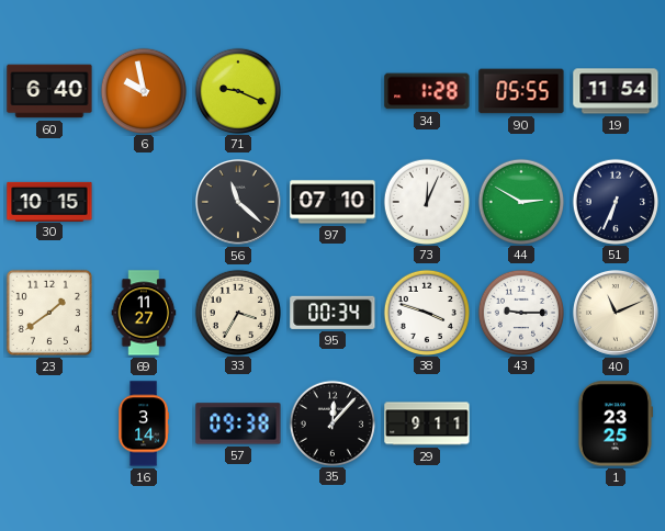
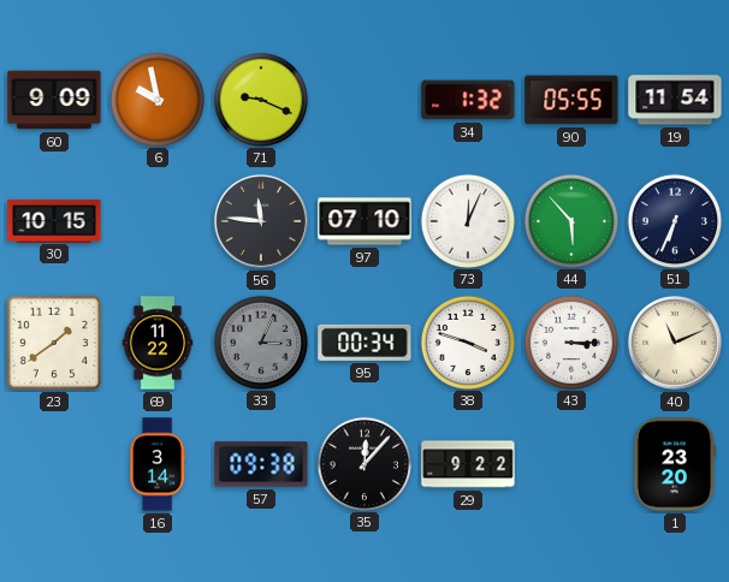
60: 6:40 -> 9:09 (54, 100)
34: 1:28 -> 1:32 (468, 100)
56: 11:22 -> 11:46 (261, 221)
44: 2:50 -> 5:53 (570, 220)
69: 11:27 -> 11:22 (158, 343)
33: 3:35 -> 3:04 (260, 342)
33 dial: cream -> grey (260, 342)
43: 9:15 -> 3:15 (570, 342)
29: 9:11 -> 9:22 (468, 464)
1: 23:25 -> 23:20 (675, 464)
